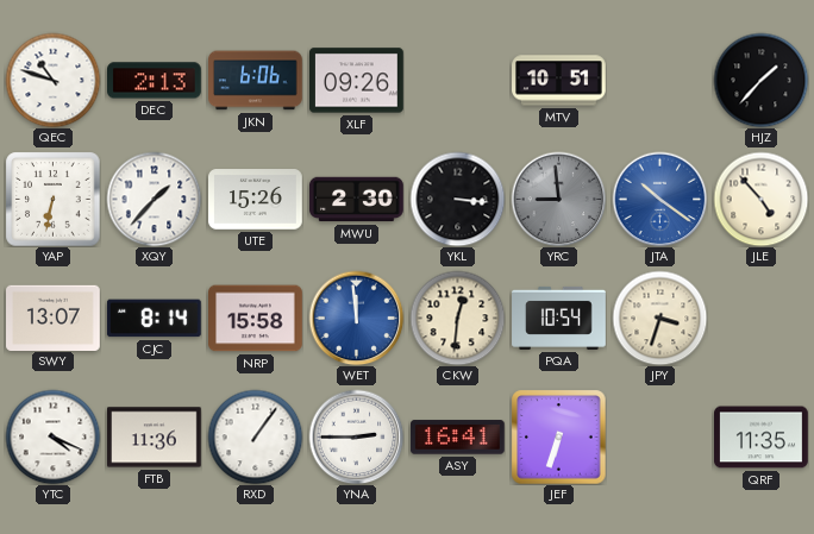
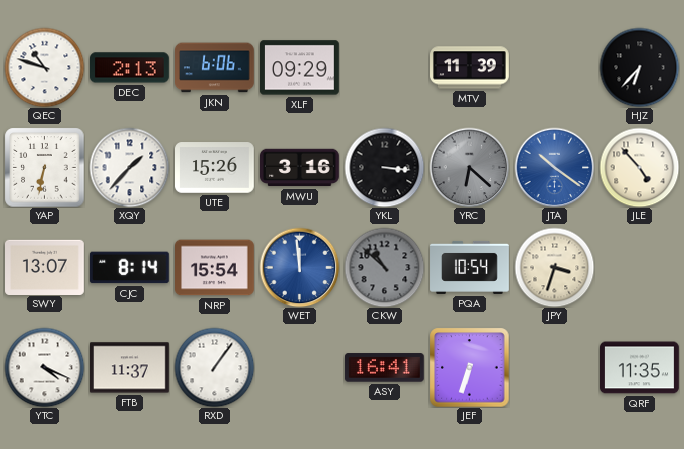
XLF: 09:26 -> 09:29 (300, 68)
MTV: 10:51 -> 11:39 (470, 68)
HJZ: 1:37 -> 6:37 (639, 67)
MWU: 2:30 -> 3:16 (300, 168)
YRC: 8:59 -> 6:22 (469, 167)
NRP: 15:58 -> 15:54 (215, 268)
CKW: 12:31 -> 10:52 (384, 267)
CKW dial: cream -> grey (384, 267)
FTB: 11:36 -> 11:37 (130, 368)
YNA: 2:45 -> none (356, 436)
